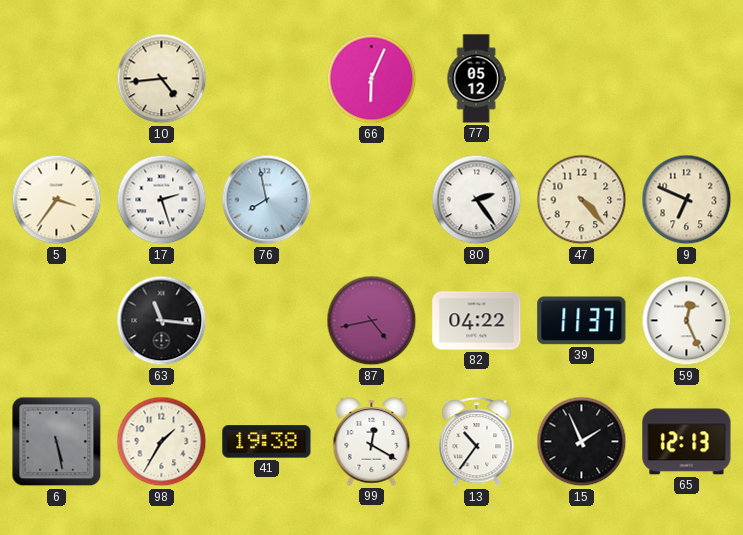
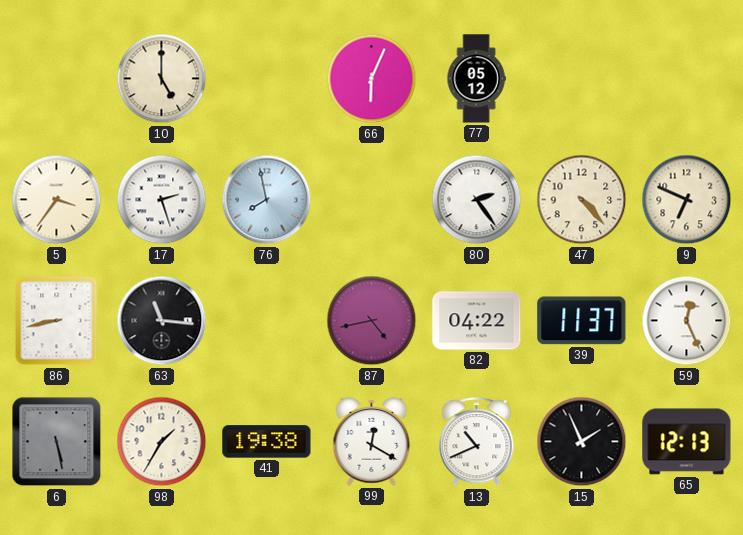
10: 4:44 -> 5:00 (162, 79)
86: none -> 8:43 (57, 321)
13: 10:36 -> 10:41 (477, 442)
